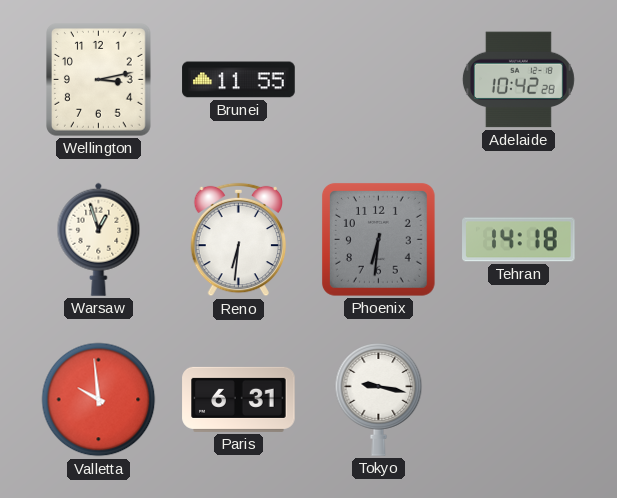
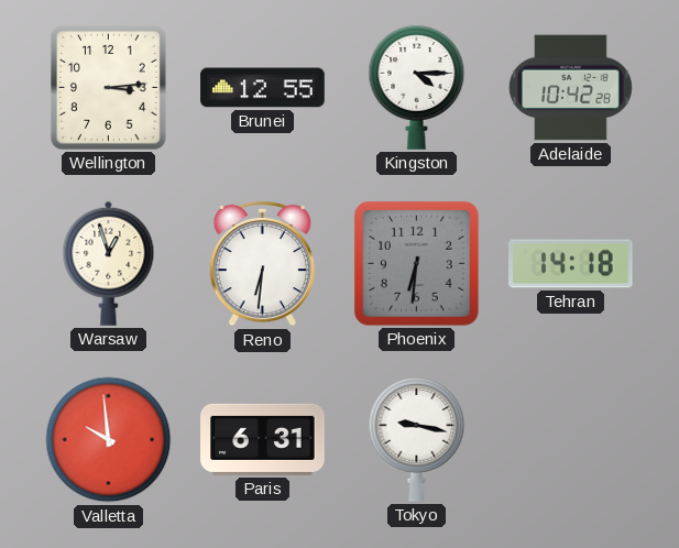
Wellington: 3:13 -> 3:14 (109, 88)
Brunei: 11:55 -> 12:55 (263, 88)
Kingston: none -> 4:15 (417, 88)
